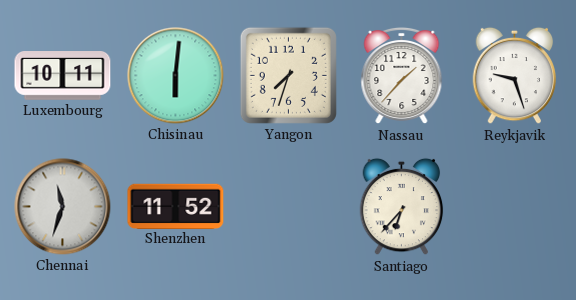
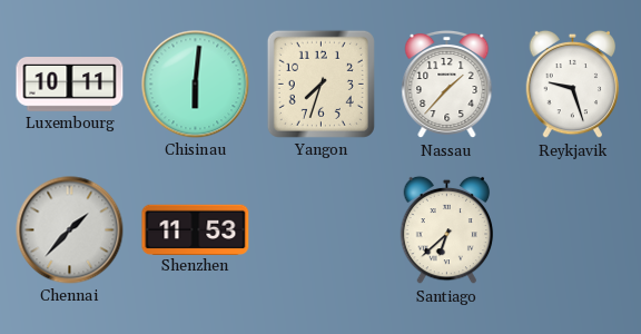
Chennai: 11:33 -> 1:37 (70, 230)
Shenzhen: 11:52 -> 11:53 (196, 229)
Santiago: 6:37 -> 6:38 (447, 230)
